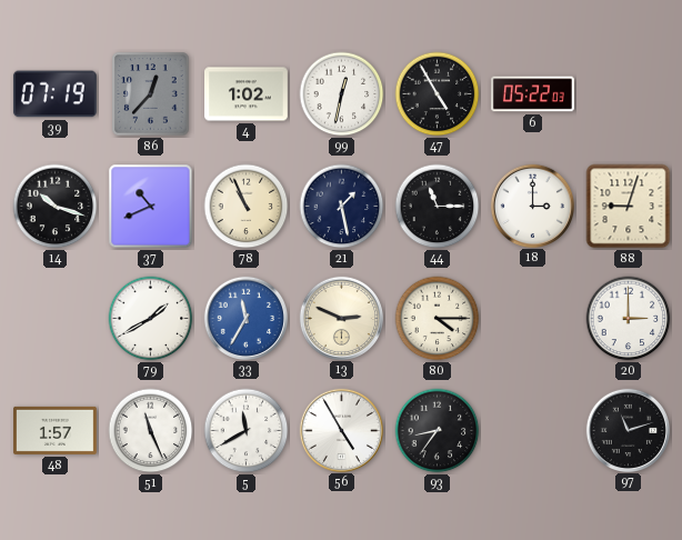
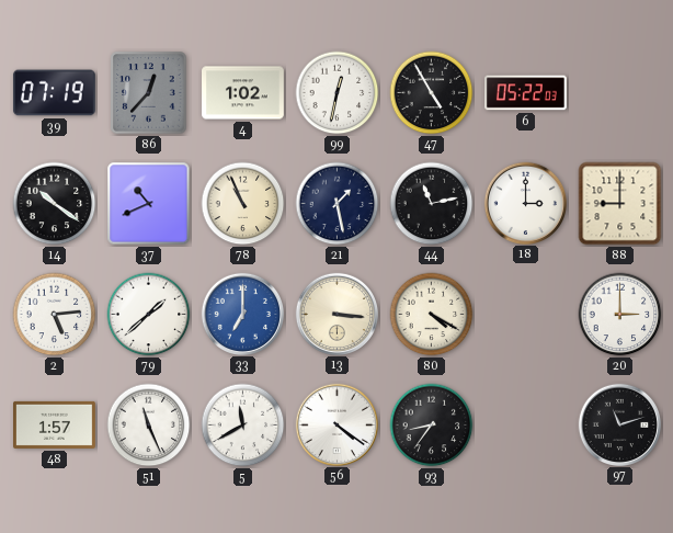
14: 10:18 -> 10:21 (55, 204)
44: 11:15 -> 11:13 (432, 204)
88: 9:03 -> 9:00 (620, 204)
2: none -> 5:14 (55, 315)
79: 1:40 -> 1:38 (149, 315)
33: 11:35 -> 7:00 (242, 314)
13: 2:49 -> 3:16 (336, 314)
80: 4:15 -> 4:20 (432, 315)
56: 4:55 -> 4:21 (336, 424)
